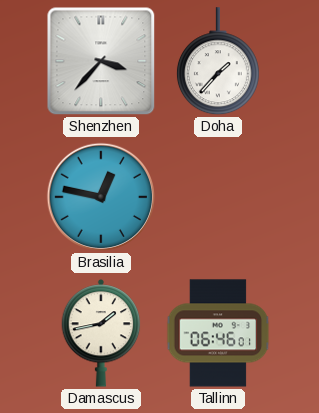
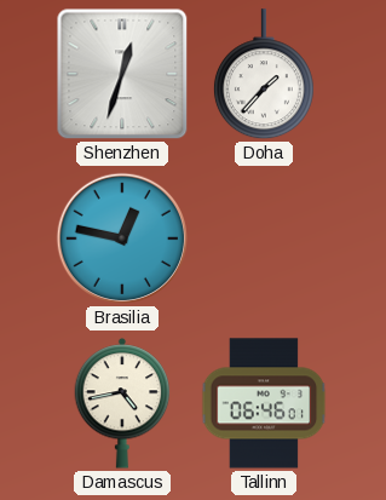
Shenzhen: 3:37 -> 12:33 (122, 74)
Damascus: 1:43 -> 4:43 (122, 403)
